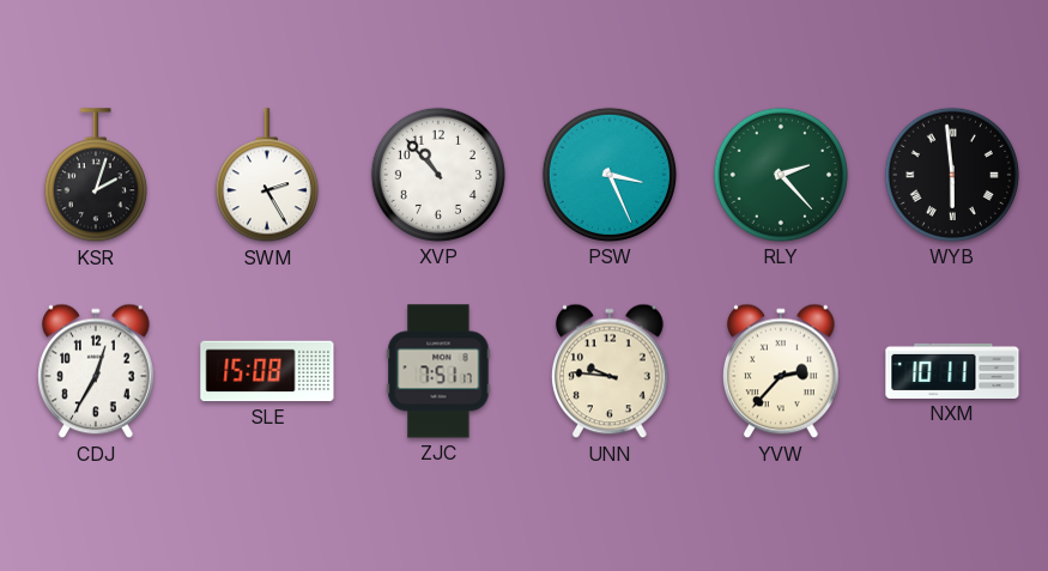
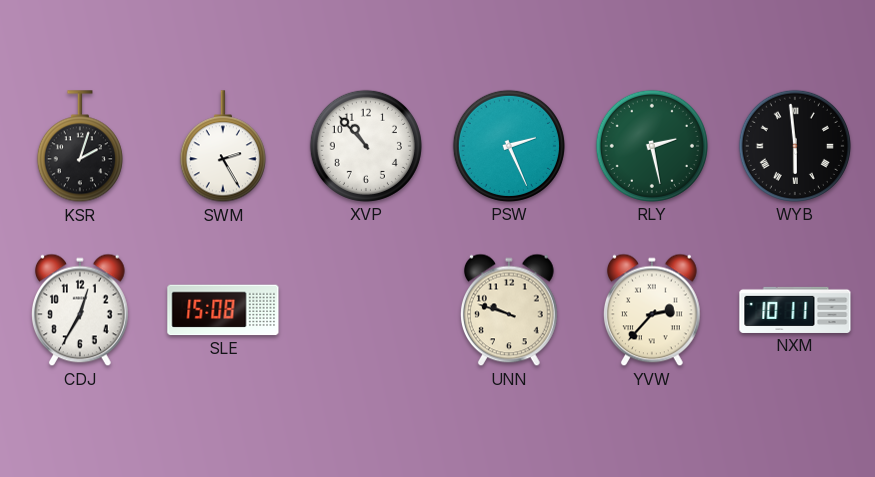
PSW: 3:26 -> 2:26 (509, 146)
RLY: 2:23 -> 2:28 (652, 146)
ZJC: 7:51 -> none (438, 371)
UNN: 9:46 -> 9:48 (509, 310)
